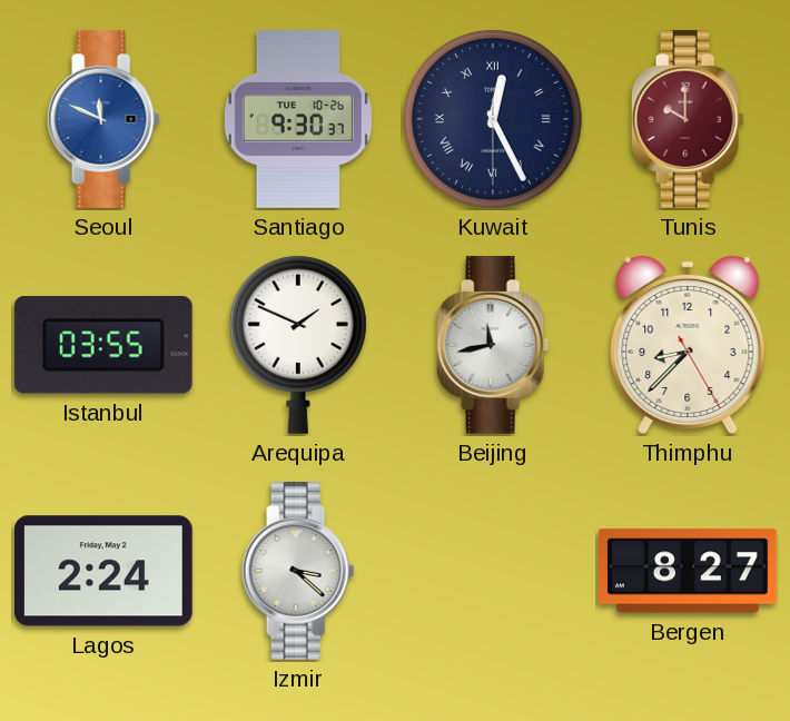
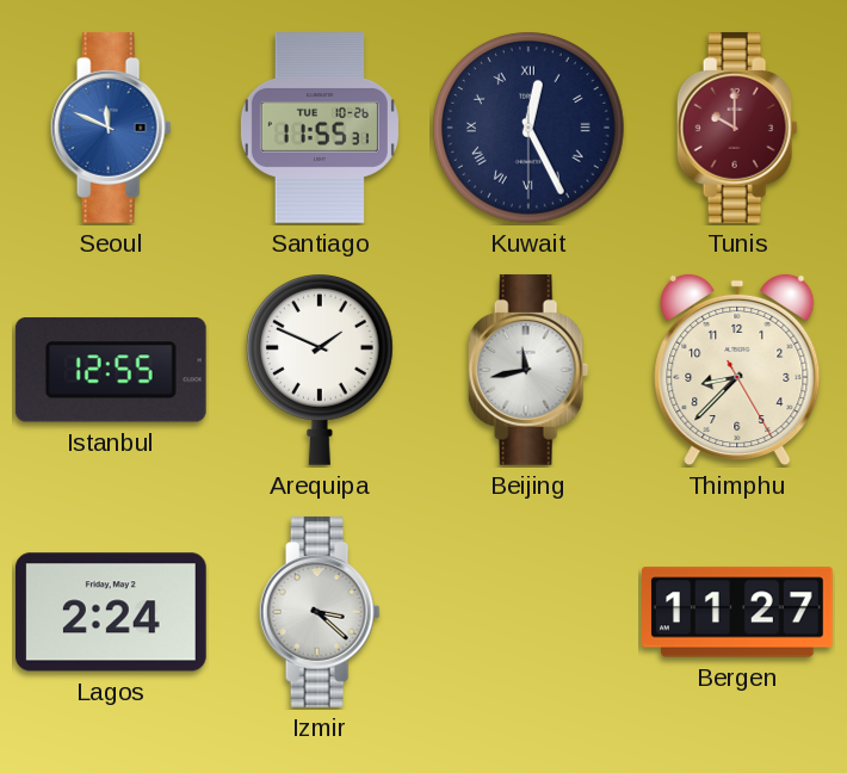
Santiago: 9:30 -> 11:55 (320, 129)
Istanbul: 03:55 -> 12:55 (111, 370)
Bergen: 8:27 -> 11:27 (738, 612)
